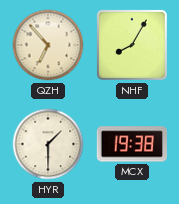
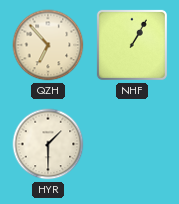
NHF: 8:05 -> 1:05 (132, 45)
MCX: 19:38 -> none (132, 144)
